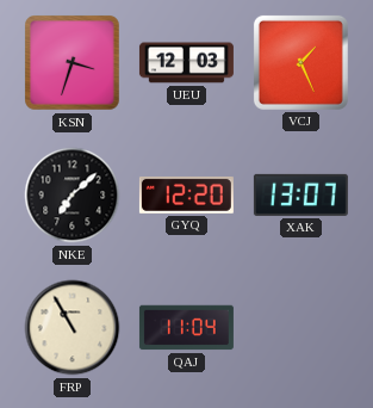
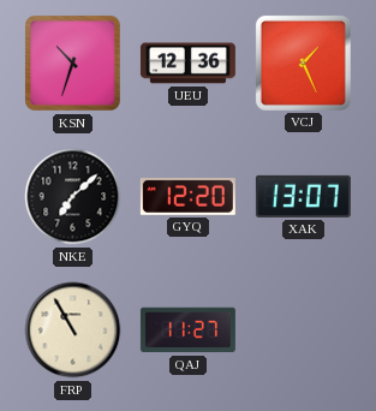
KSN: 3:33 -> 10:33 (73, 64)
UEU: 12:03 -> 12:36 (187, 64)
QAJ: 11:04 -> 11:27 (187, 330)
